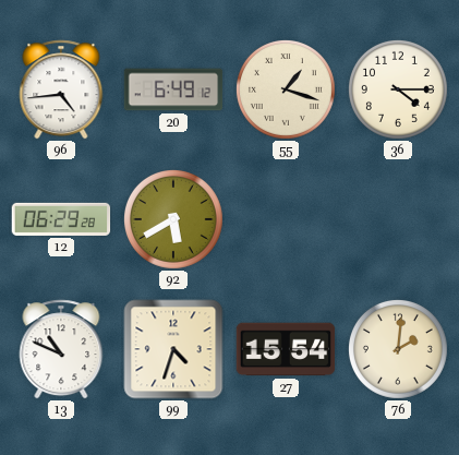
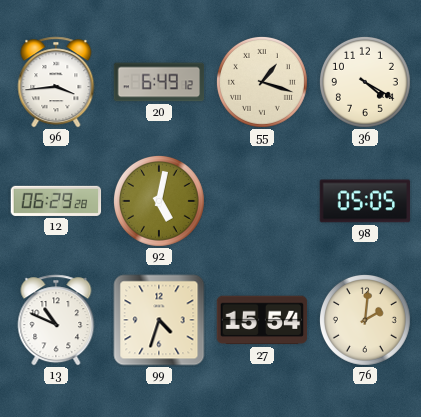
96: 4:44 -> 3:44 (56, 82)
36: 4:15 -> 4:20 (365, 82)
92: 5:40 -> 5:02 (159, 201)
98: none -> 05:05 (365, 201)
